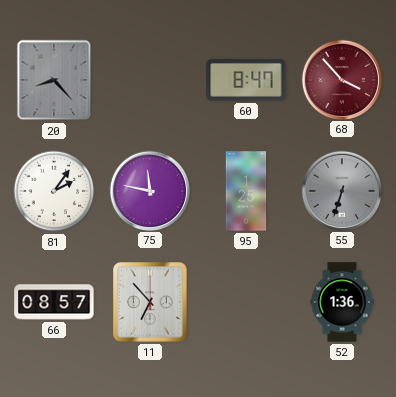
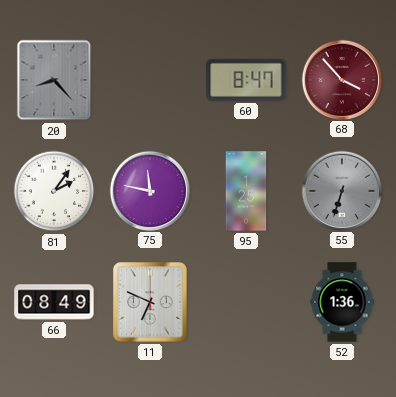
66: 08:57 -> 08:49 (54, 302)
11: 6:53 -> 6:49 (151, 303)
